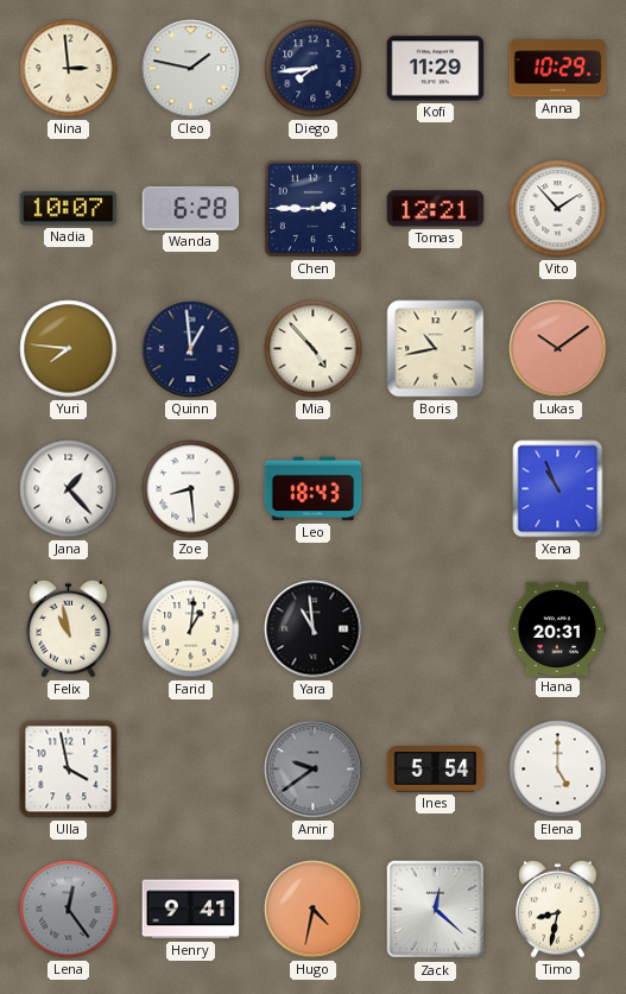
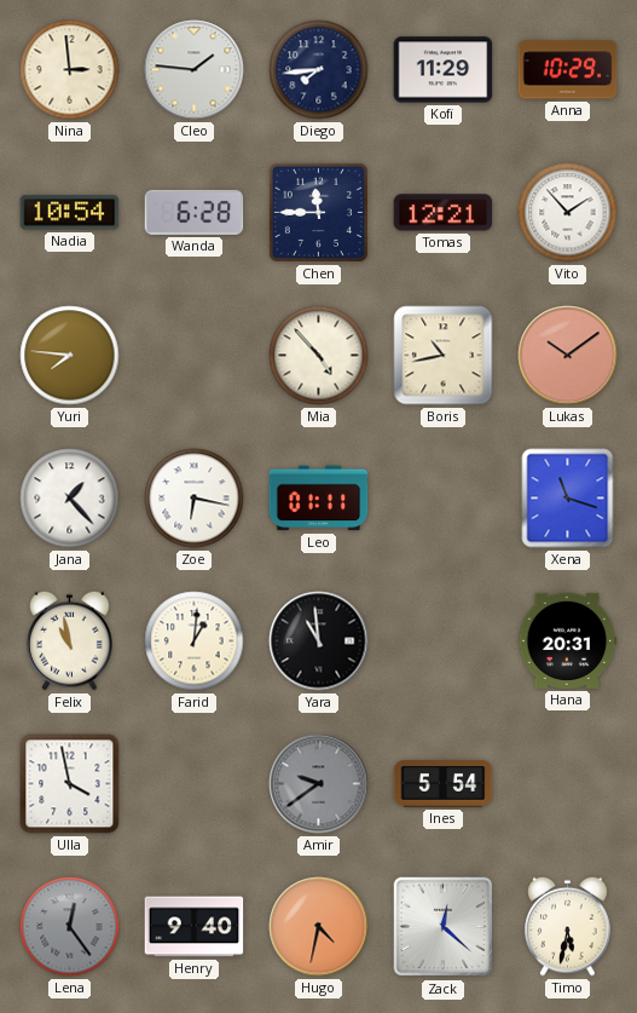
Cleo: 1:47 -> 1:46 (195, 70)
Nadia: 10:07 -> 10:54 (70, 213)
Chen: 2:45 -> 11:45 (318, 212)
Quinn: 12:59 -> none (191, 349)
Zoe: 8:29 -> 6:17 (195, 499)
Leo: 18:43 -> 01:11 (319, 499)
Xena: 10:56 -> 11:18 (568, 499)
Elena: 5:00 -> none (558, 770)
Henry: 9:41 -> 9:40 (195, 927)
Timo: 8:32 -> 5:32 (568, 926)
